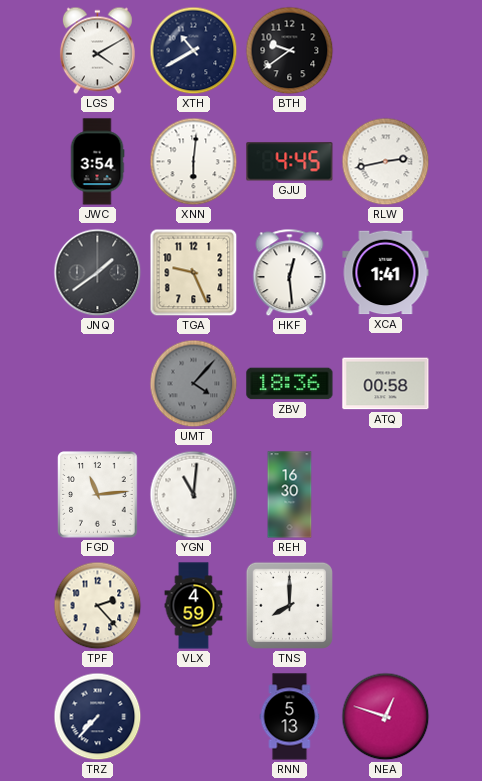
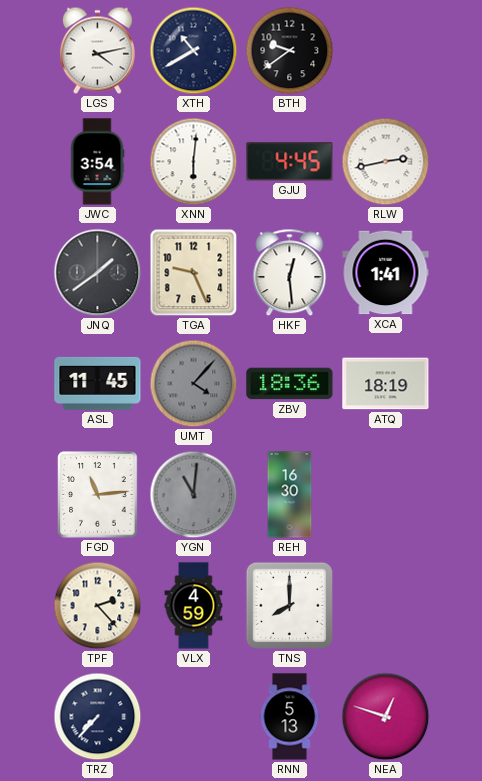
LGS: 4:10 -> 4:13 (97, 51)
ASL: none -> 11:45 (98, 383)
ATQ: 00:58 -> 18:19 (386, 384)
YGN dial: white -> grey (194, 495)
